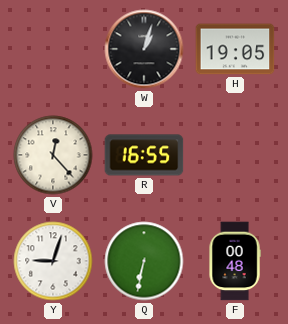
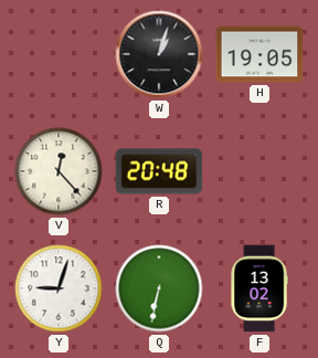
R: 16:55 -> 20:48 (159, 171)
F: 00:48 -> 13:02 (259, 288)
